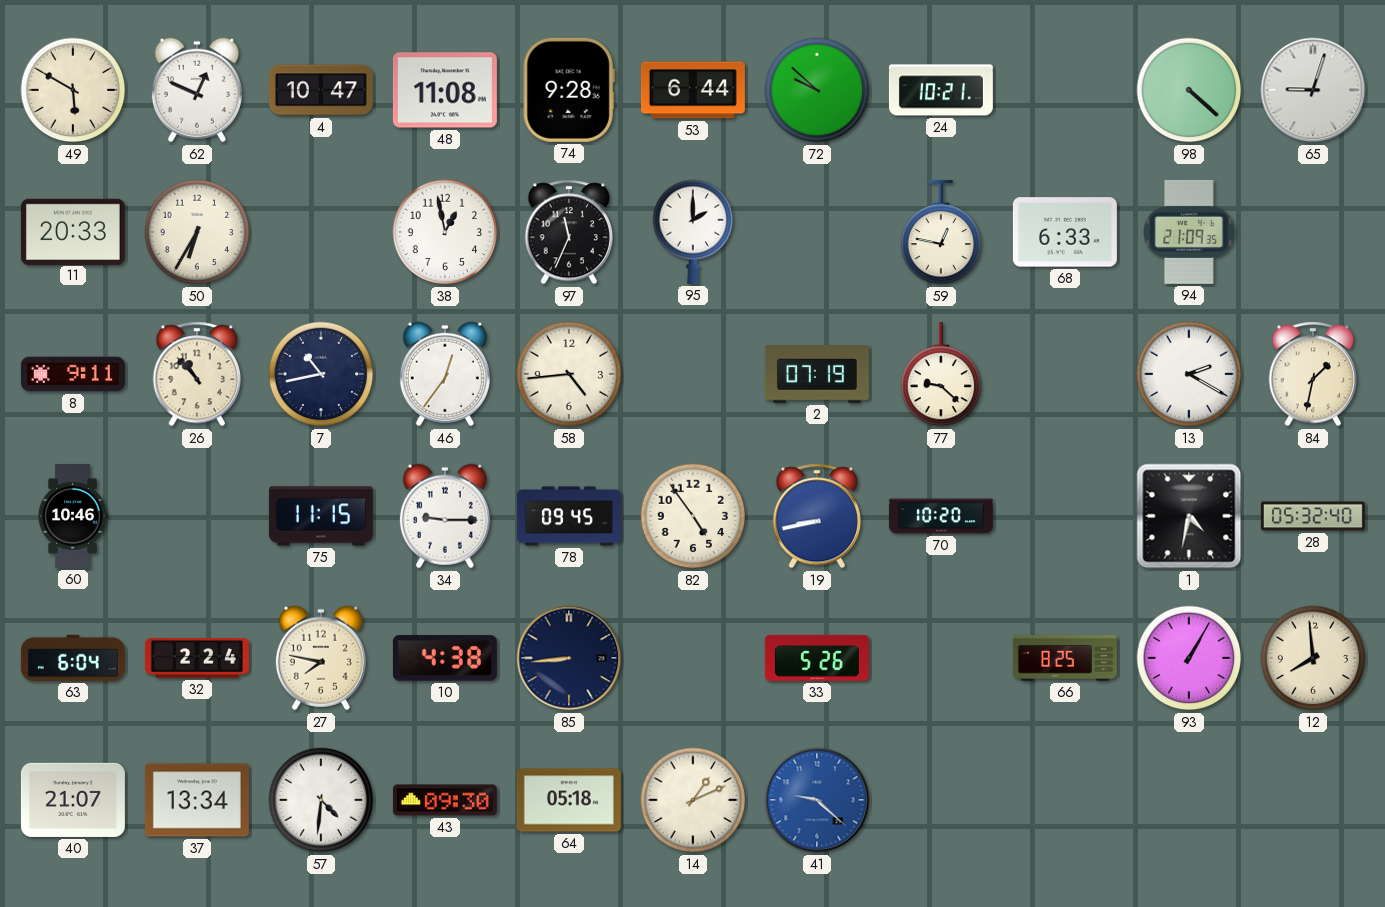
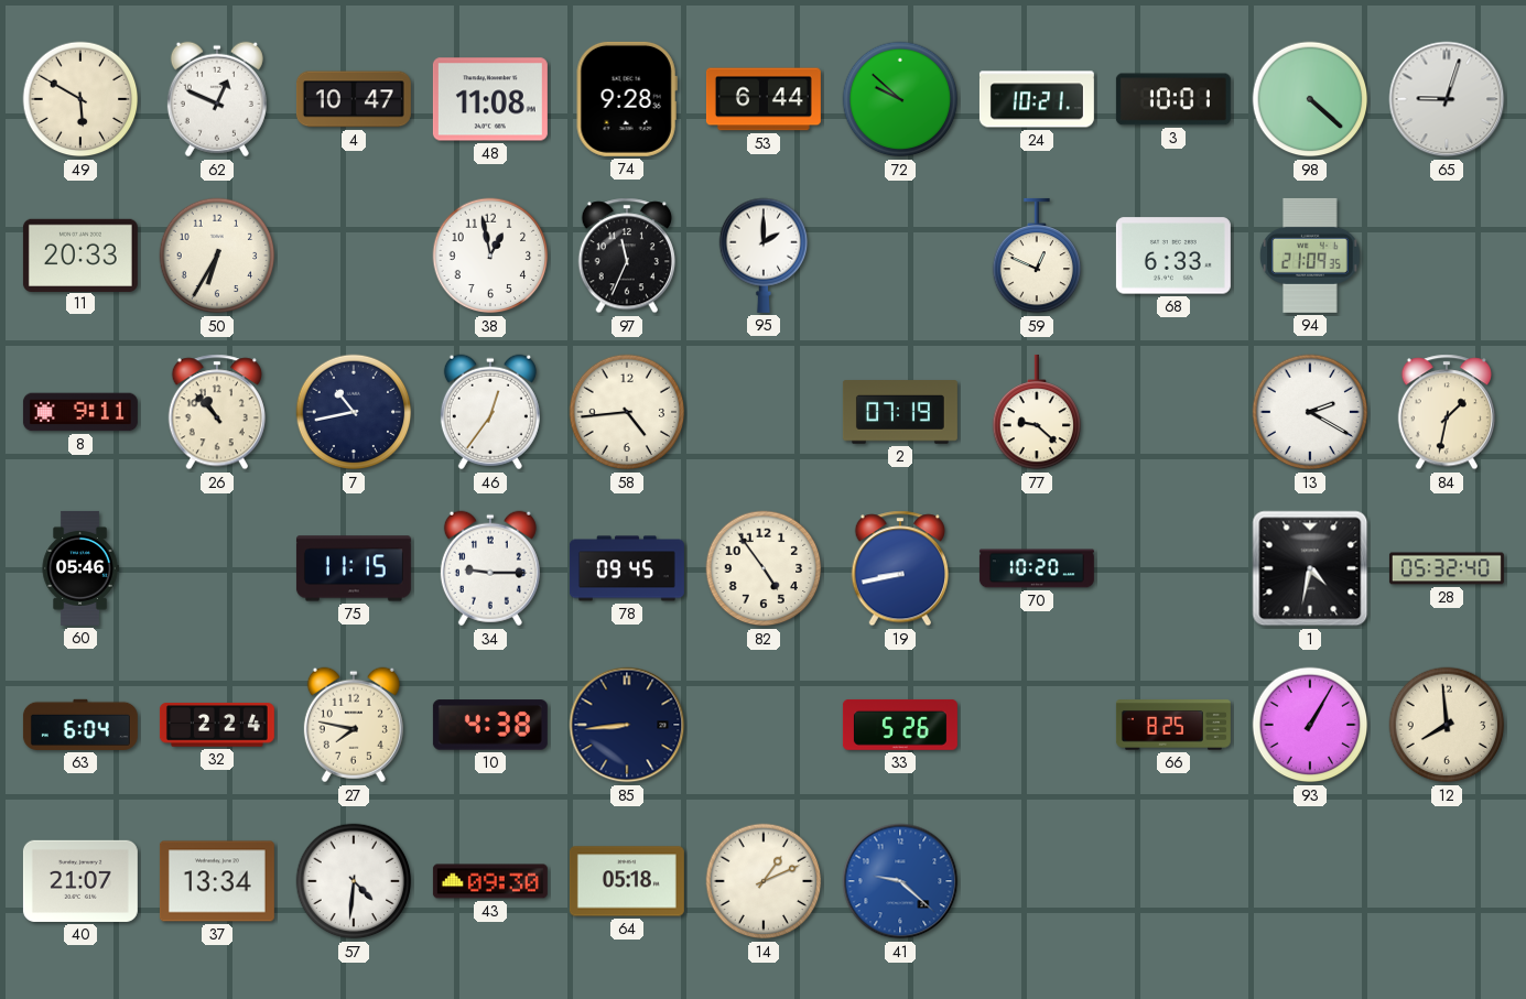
3: none -> 10:01 (1173, 99)
59: 12:47 -> 12:49 (1037, 256)
60: 10:46 -> 05:46 (80, 568)
